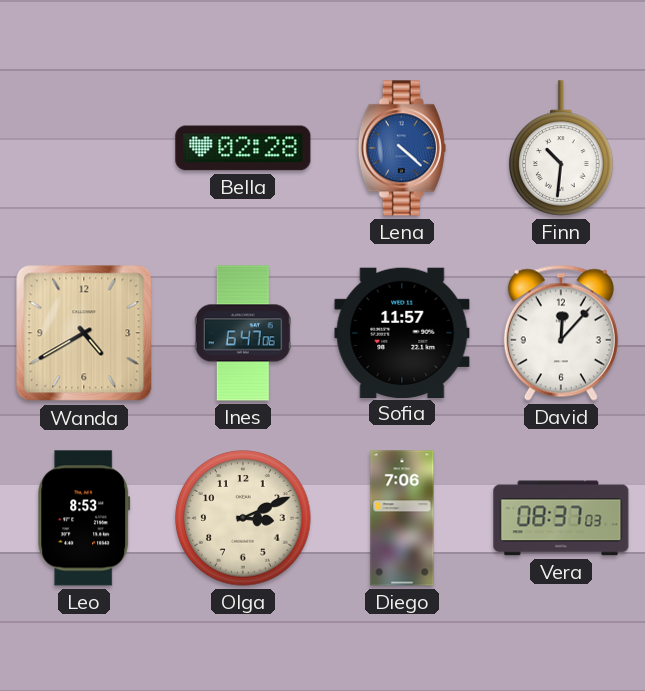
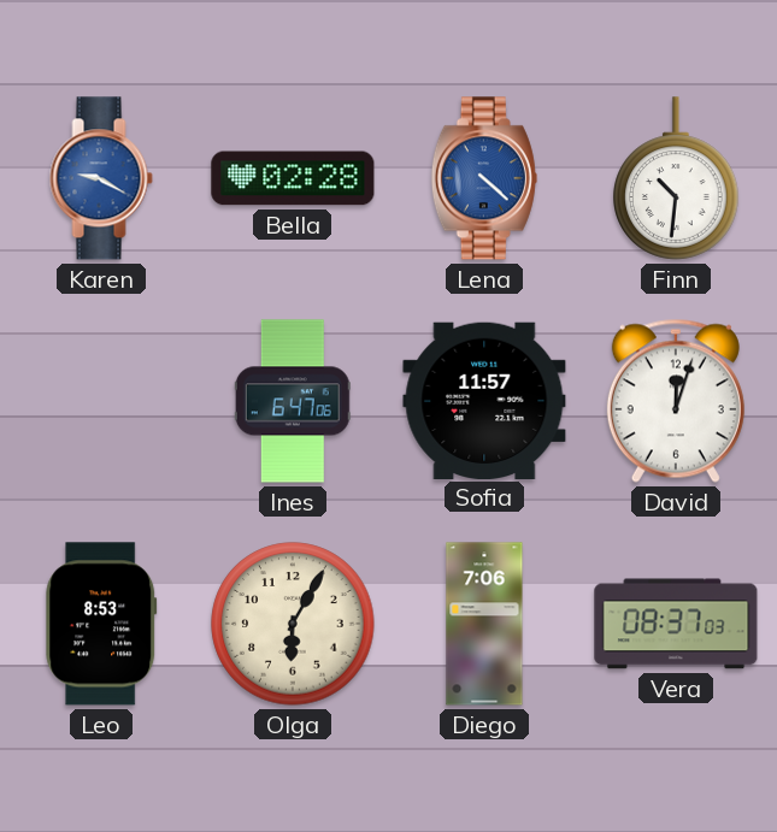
Karen: none -> 9:20 (101, 178)
Wanda: 4:40 -> none (84, 333)
David: 12:07 -> 12:03 (676, 401)
Olga: 3:11 -> 6:05 (293, 624)
